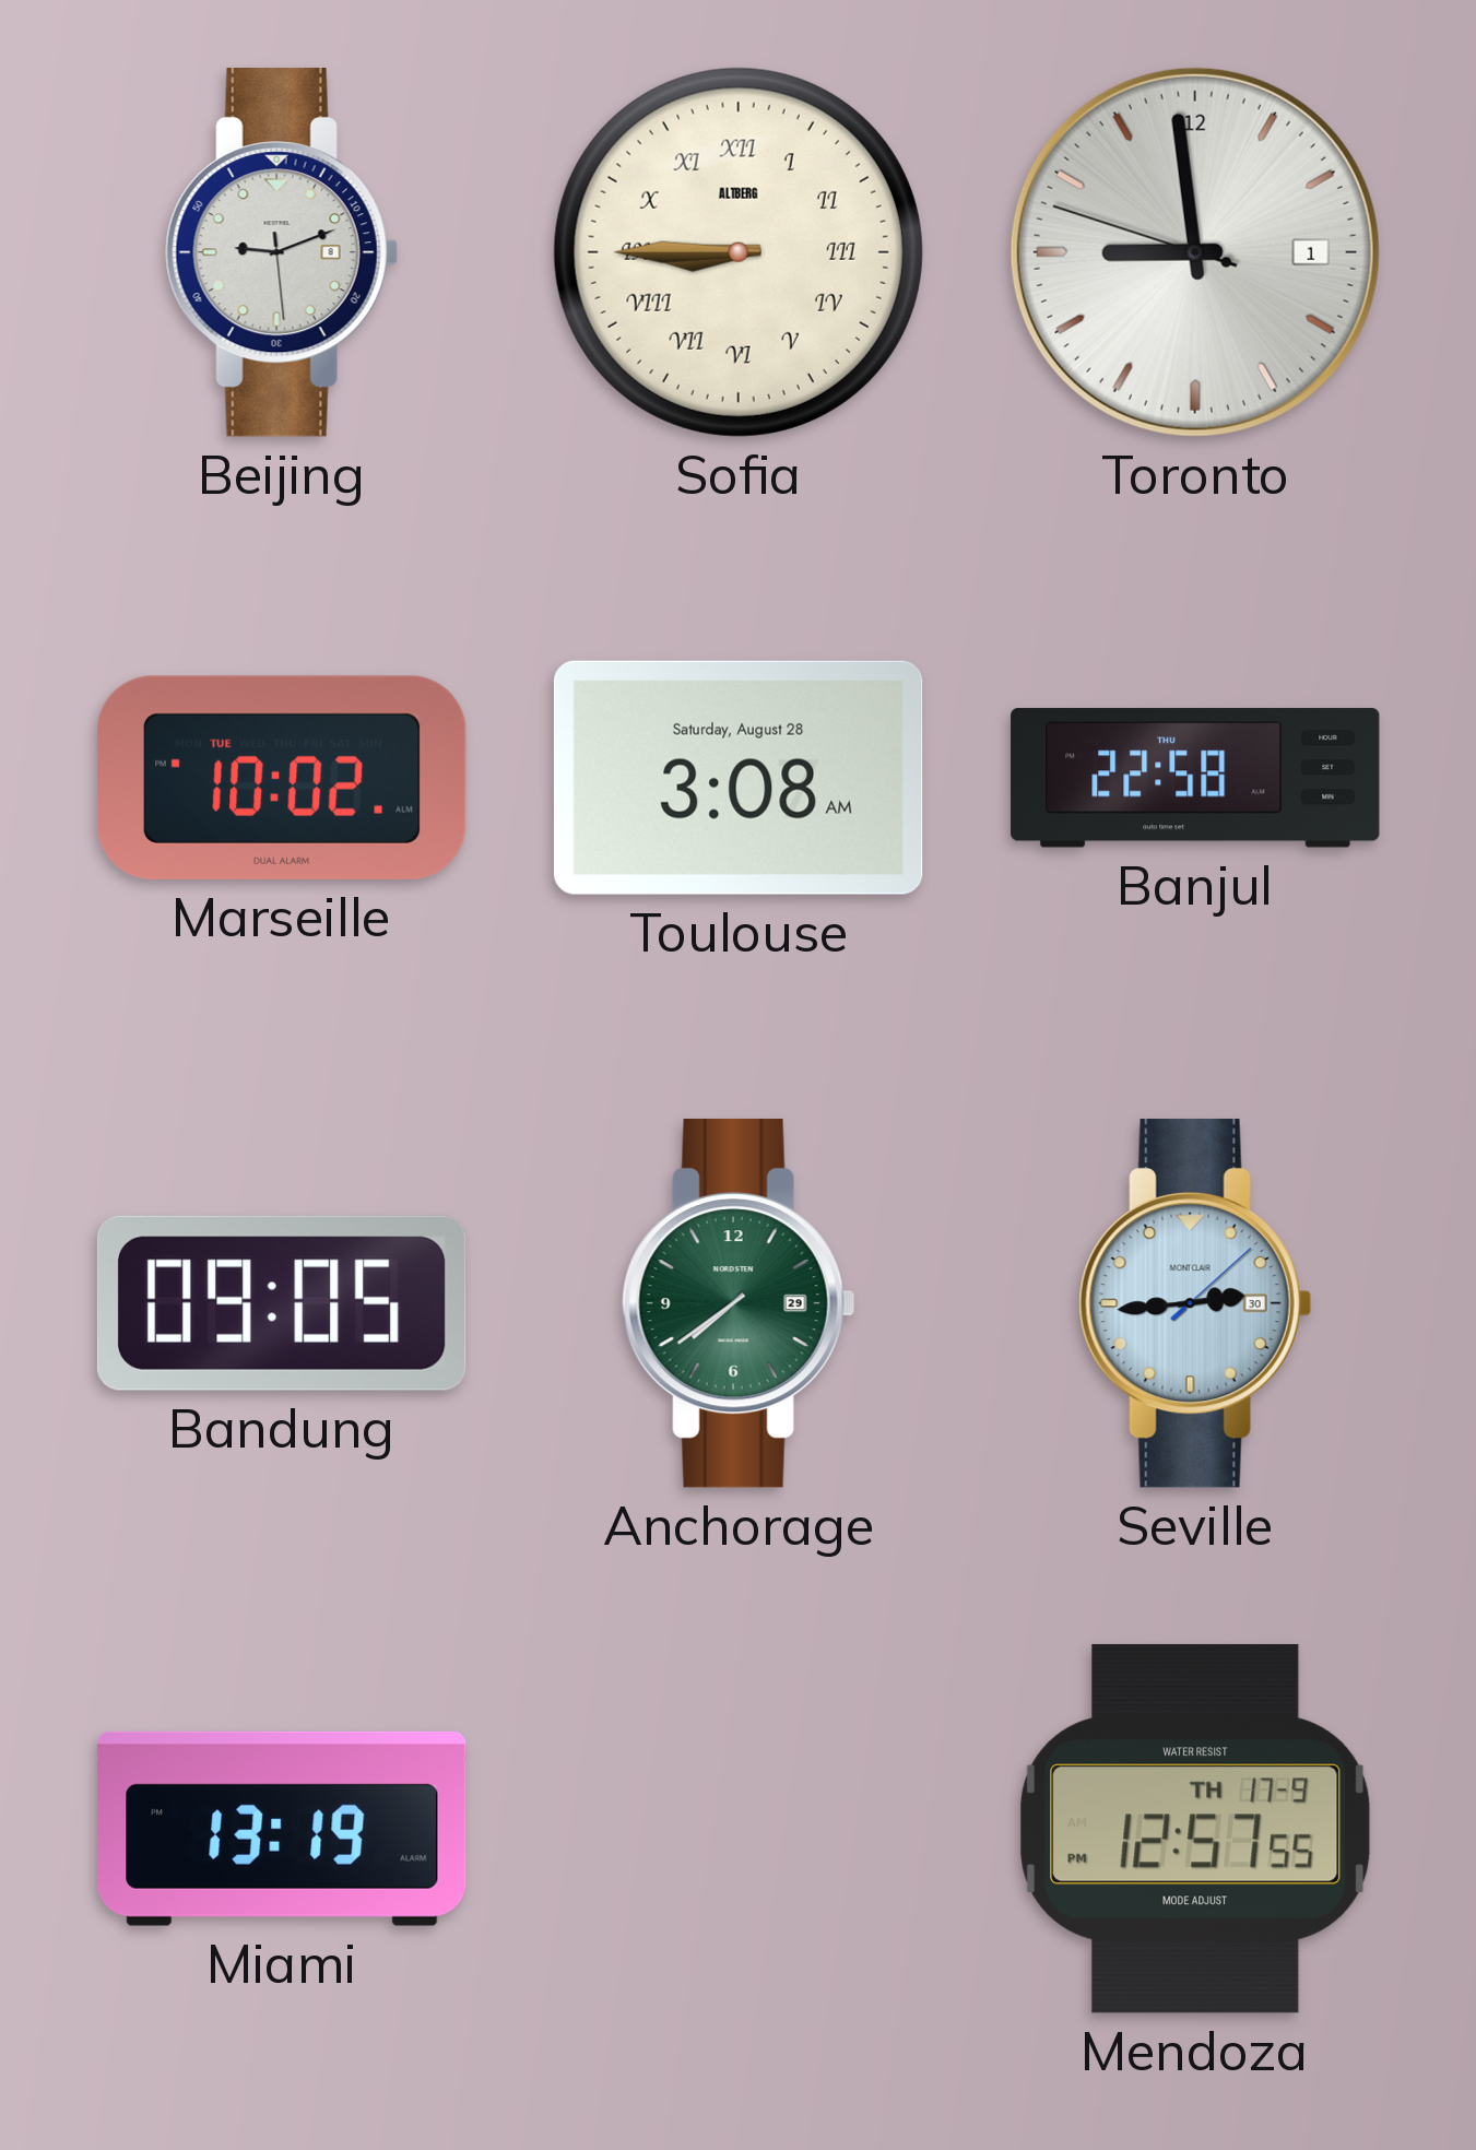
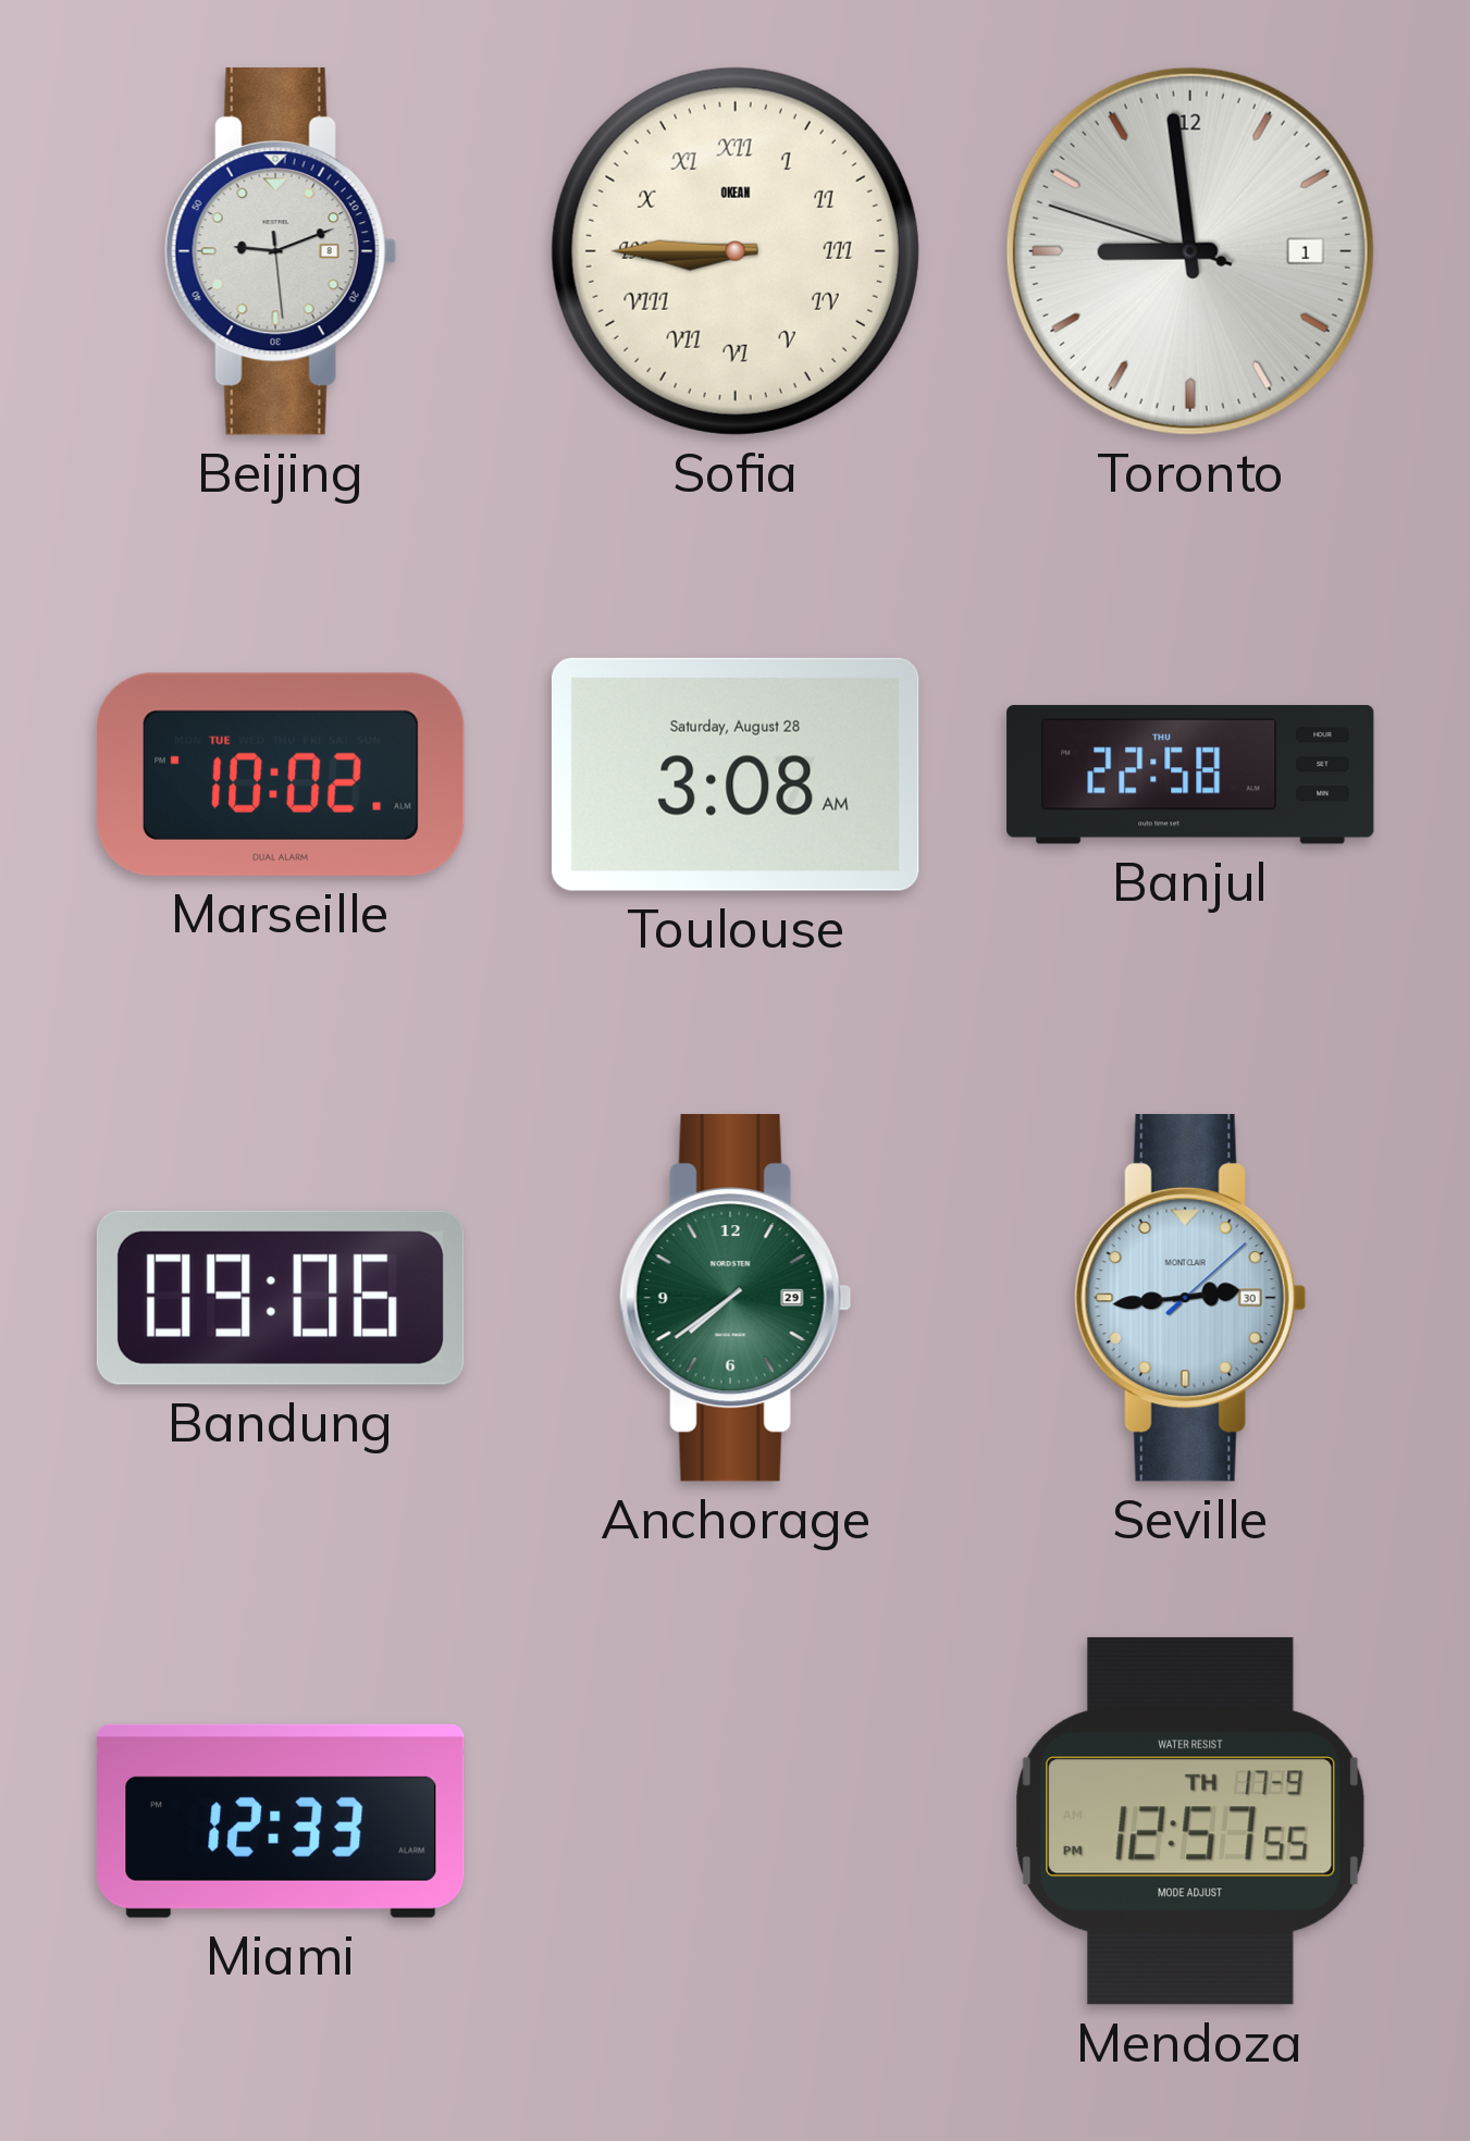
Sofia brand: ALTBERG -> OKEAN (736, 251)
Bandung: 09:05 -> 09:06 (281, 1298)
Miami: 13:19 -> 12:33 (281, 1821)
